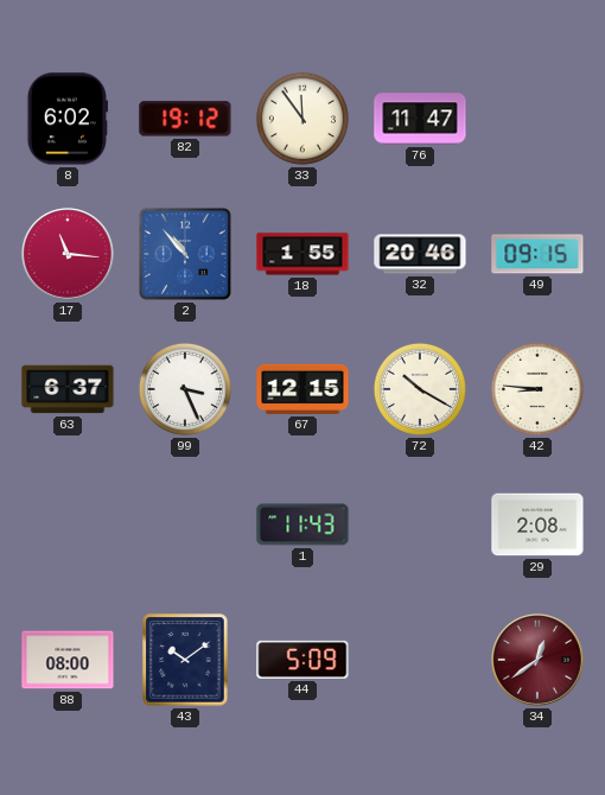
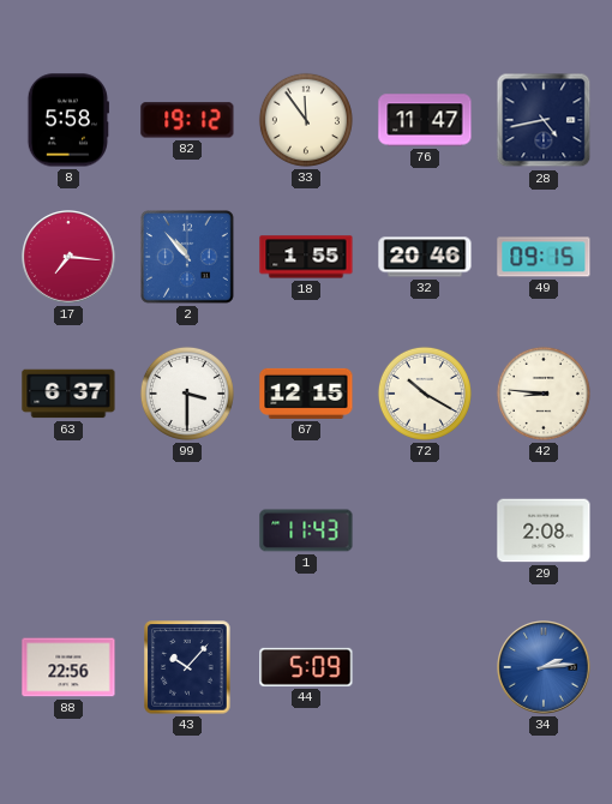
8: 6:02 -> 5:58 (68, 120)
28: none -> 4:43 (544, 120)
17: 11:16 -> 7:16 (70, 258)
99: 3:26 -> 3:30 (187, 394)
88: 08:00 -> 22:56 (68, 667)
43: 10:09 -> 10:07 (187, 667)
34: 12:39 -> 2:14 (545, 668)
34 dial: burgundy -> blue (545, 668)
